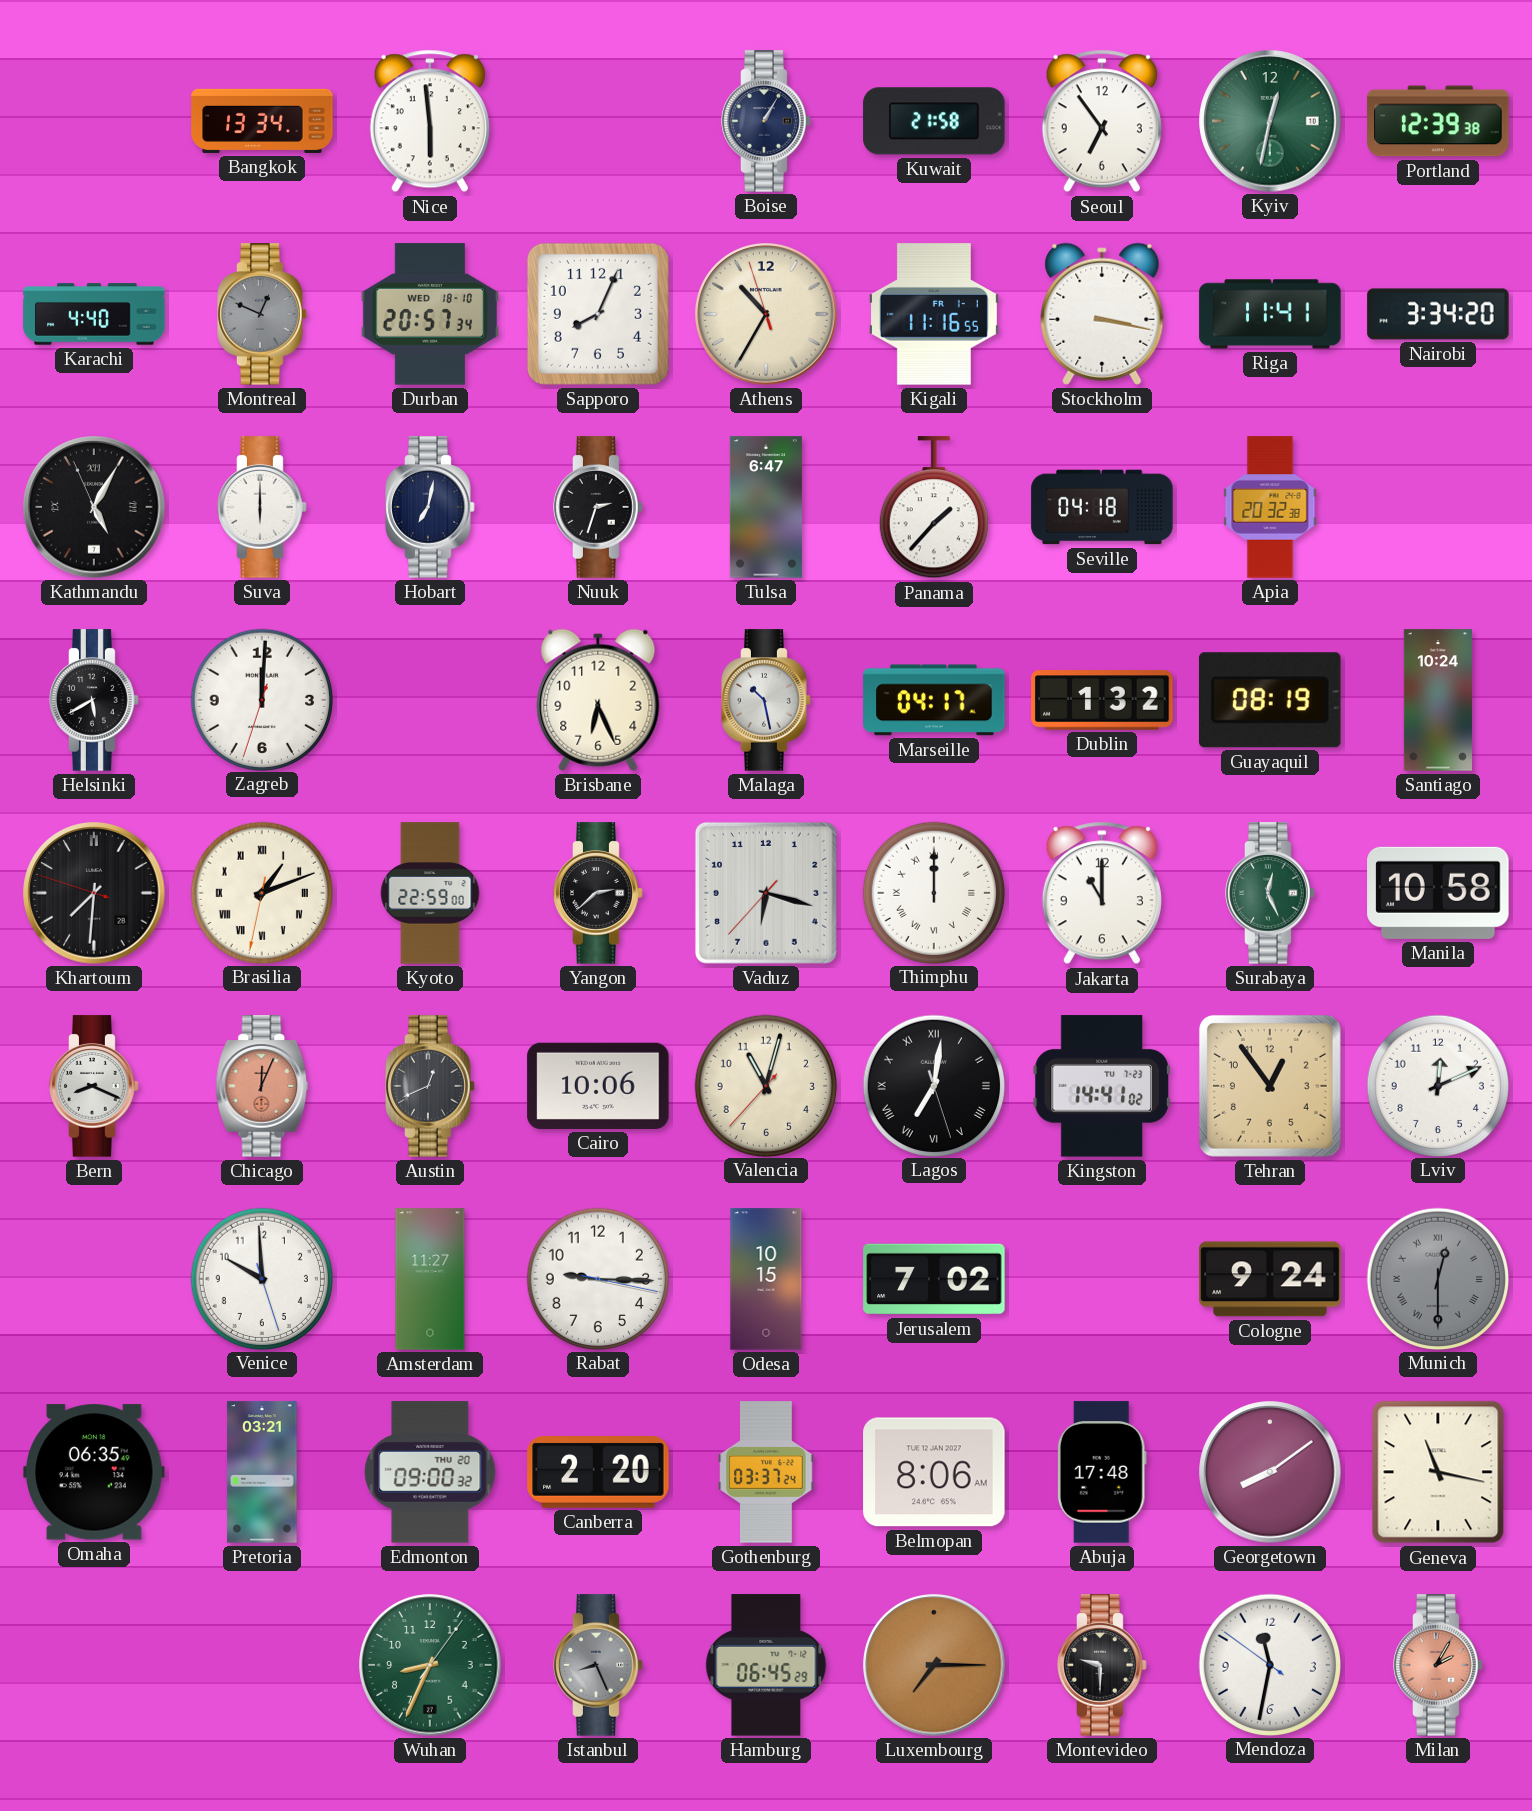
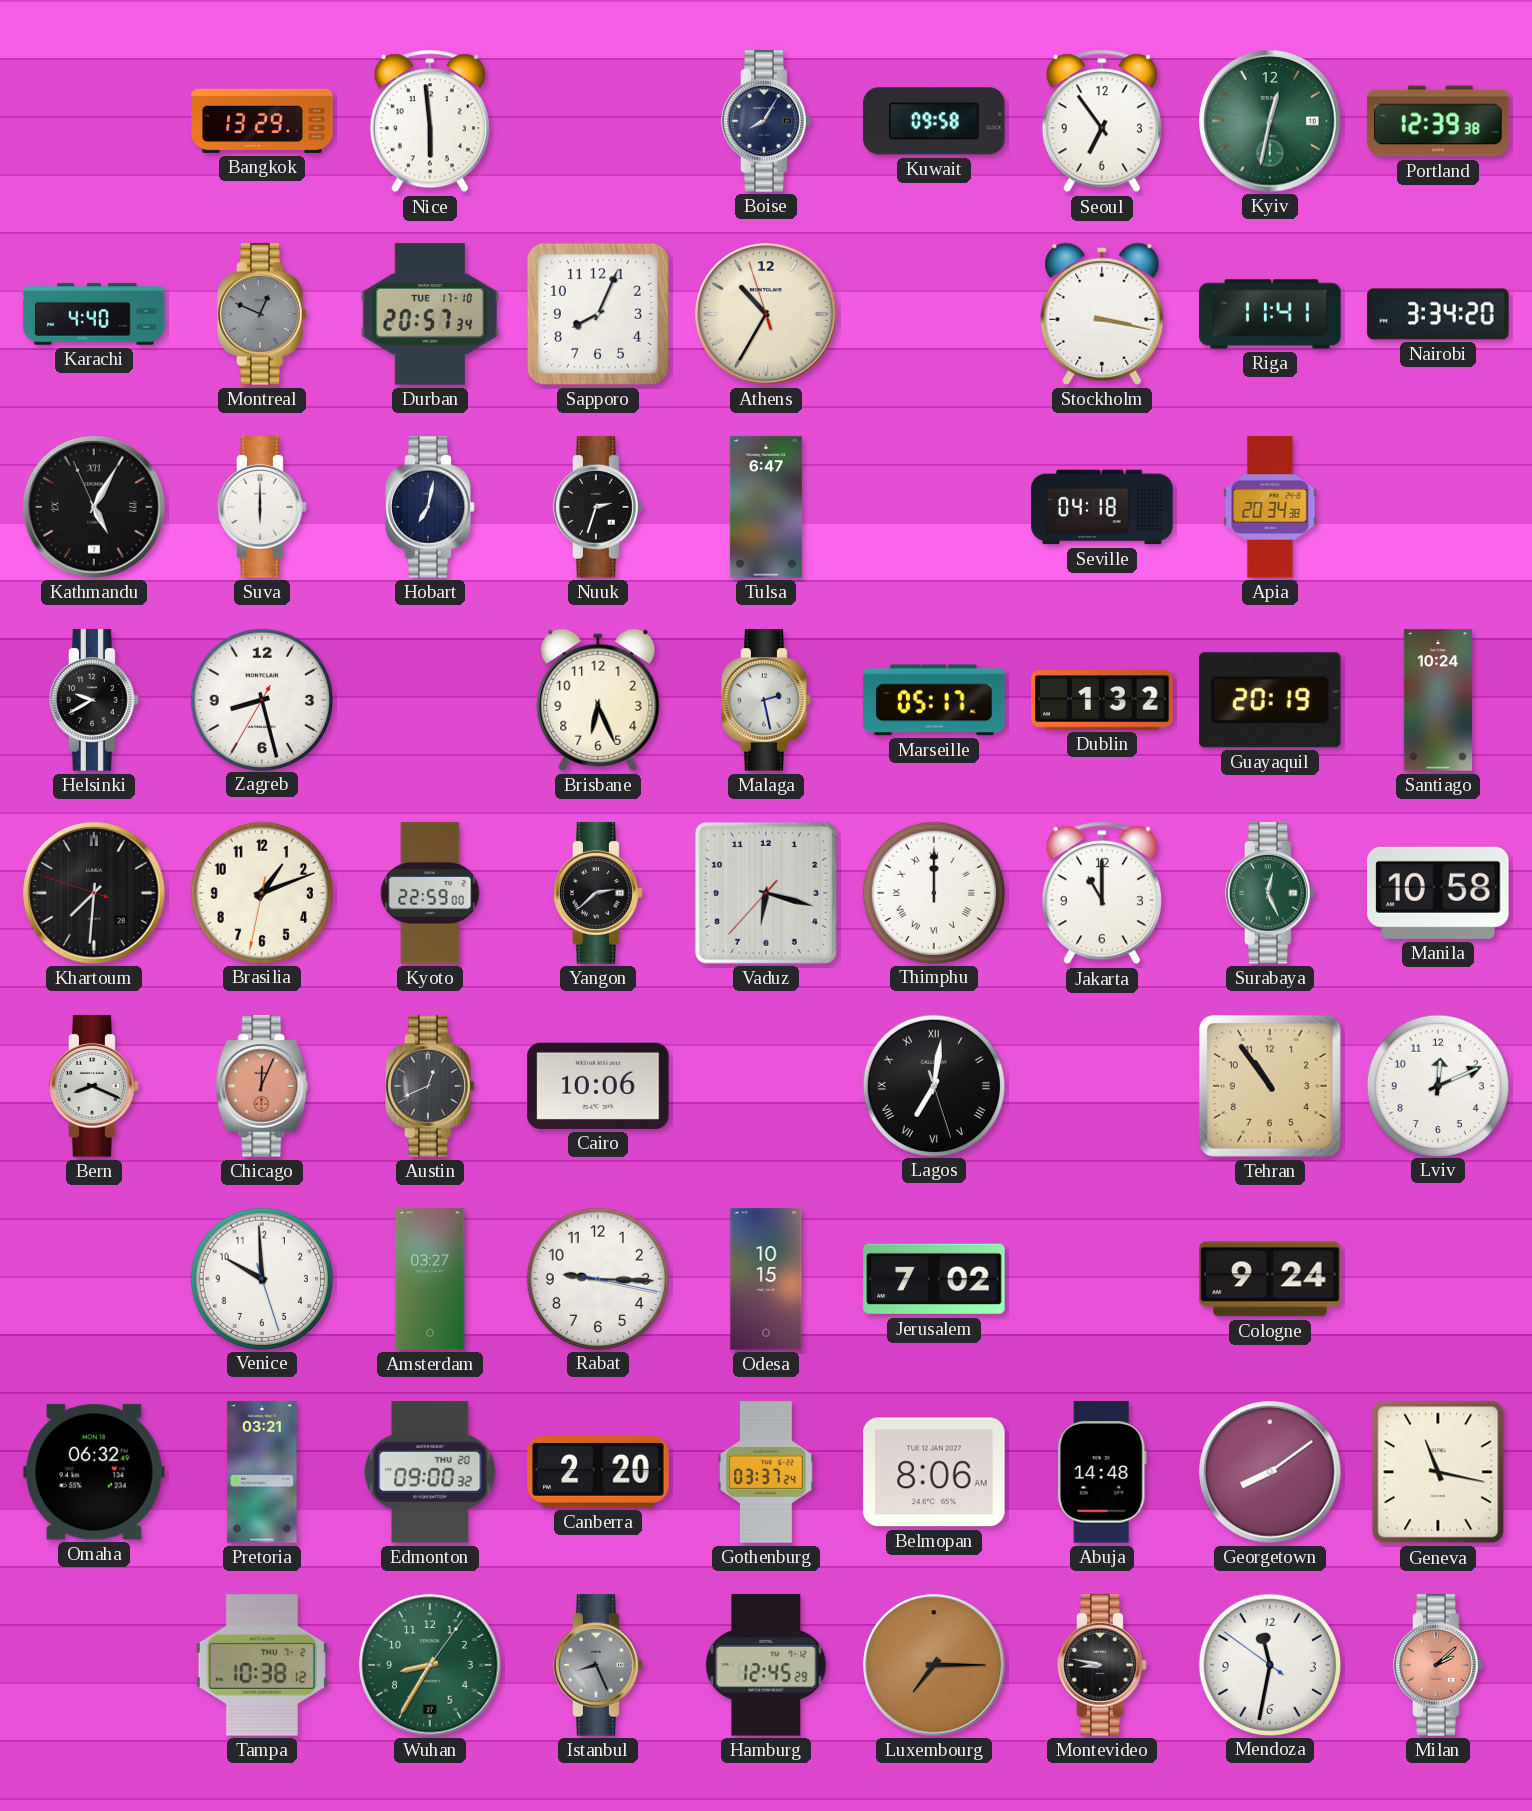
Bangkok: 13:34 -> 13:29 (262, 121)
Boise: 1:05 -> 8:05 (766, 121)
Kuwait: 21:58 -> 09:58 (934, 121)
Durban date: WED 18-10 -> TUE 17-10 (430, 314)
Kigali: 11:16 -> none (934, 314)
Panama: 1:37 -> none (934, 508)
Apia: 20:32 -> 20:34 (1270, 507)
Helsinki: 5:40 -> 9:40 (94, 700)
Zagreb: 12:00 -> 8:27 (261, 699)
Malaga: 10:28 -> 2:28 (766, 700)
Marseille: 04:17 -> 05:17 (934, 700)
Guayaquil: 08:19 -> 20:19 (1271, 700)
Brasilia numerals: Roman -> Arabic (261, 892)
Valencia: 11:02 -> none (765, 1085)
Kingston: 14:41 -> none (1102, 1086)
Tehran: 12:54 -> 10:54 (1270, 1086)
Amsterdam: 11:27 -> 03:27 (430, 1279)
Munich: 12:30 -> none (1437, 1278)
Omaha: 06:35 -> 06:32 (94, 1472)
Abuja: 17:48 -> 14:48 (1102, 1472)
Tampa: none -> 10:38 (262, 1665)
Wuhan: 8:34 -> 8:35 (430, 1665)
Hamburg: 06:45 -> 12:45 (766, 1665)
Montevideo: 9:30 -> 8:47 (1102, 1665)
Milan: 2:05 -> 2:08 (1438, 1665)
